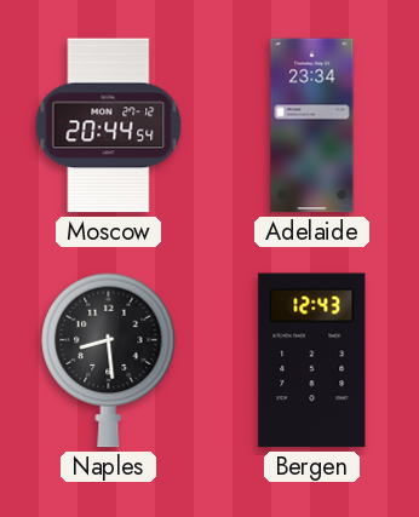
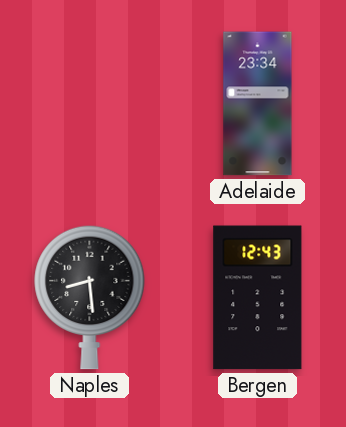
Moscow: 20:44 -> none (109, 126)
